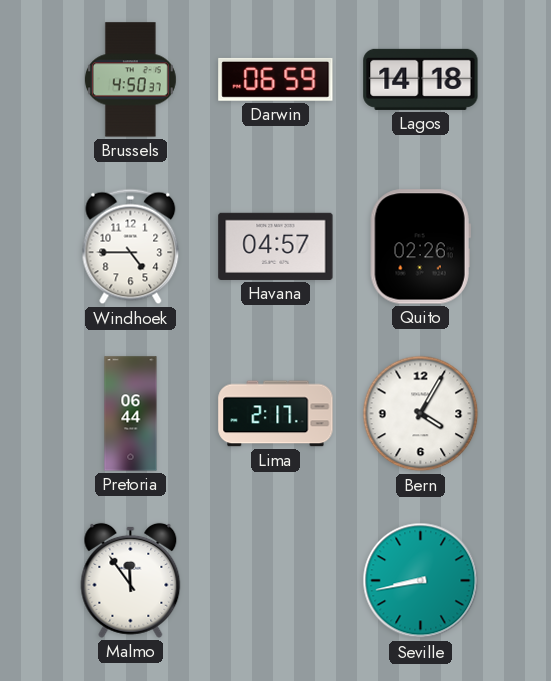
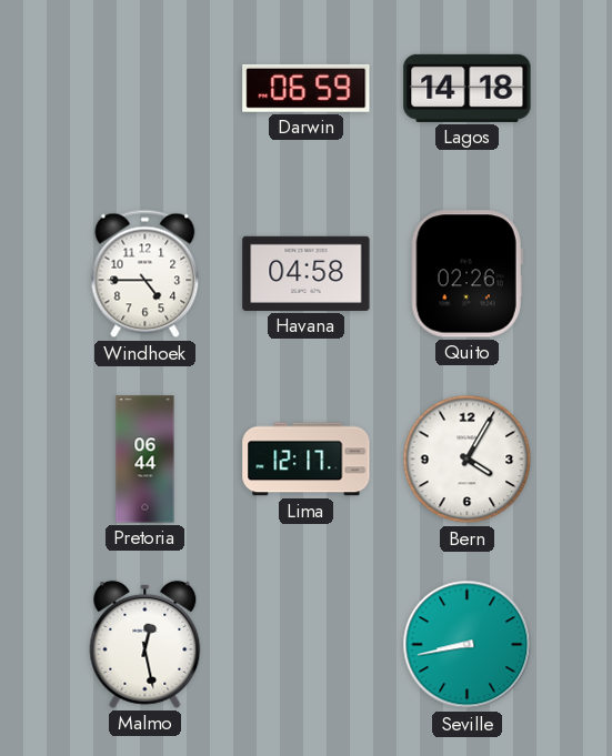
Brussels: 4:50 -> none (130, 80)
Havana: 04:57 -> 04:58 (307, 273)
Lima: 2:17 -> 12:17 (307, 460)
Malmo: 11:54 -> 12:28 (146, 644)
